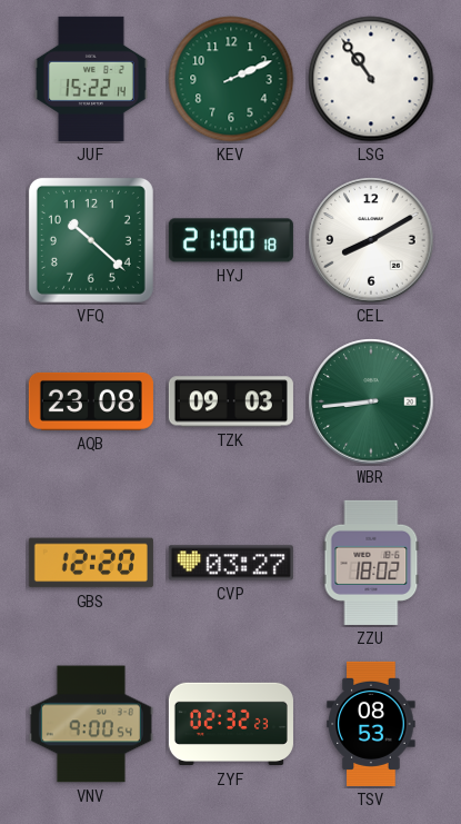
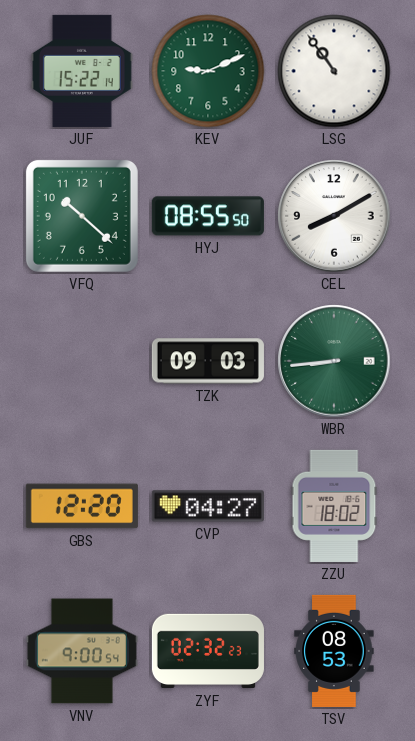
KEV: 2:11 -> 9:11 (208, 71)
HYJ: 21:00 -> 08:55 (208, 216)
AQB: 23:08 -> none (91, 401)
CVP: 03:27 -> 04:27 (208, 506)
